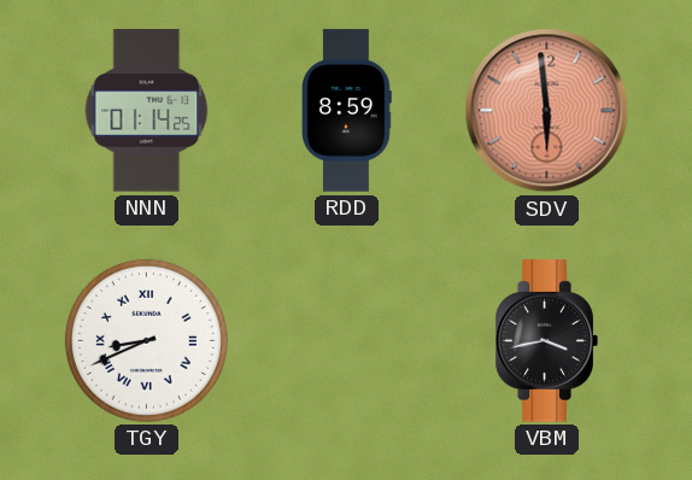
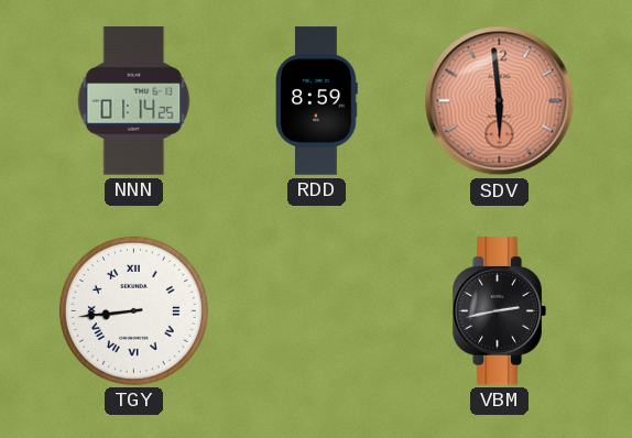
TGY: 8:41 -> 8:44 (133, 310)
VBM: 3:43 -> 2:43 (499, 311)
